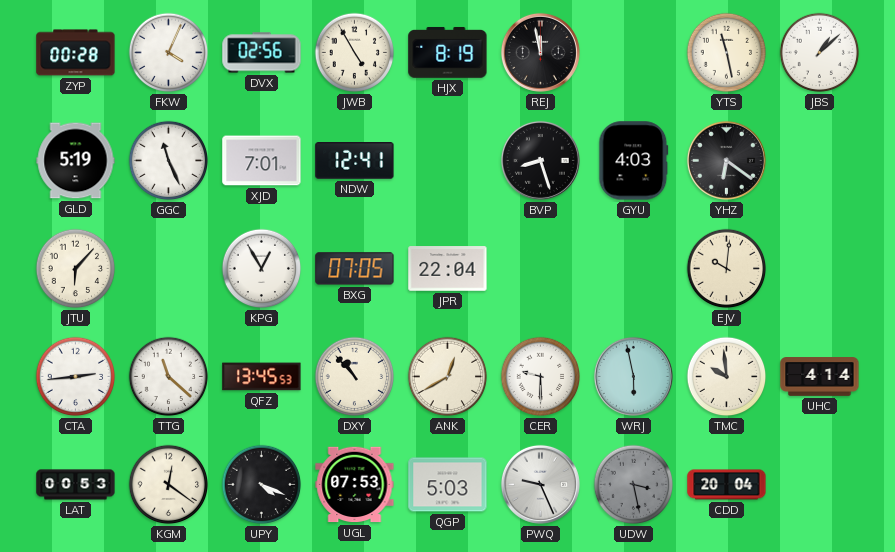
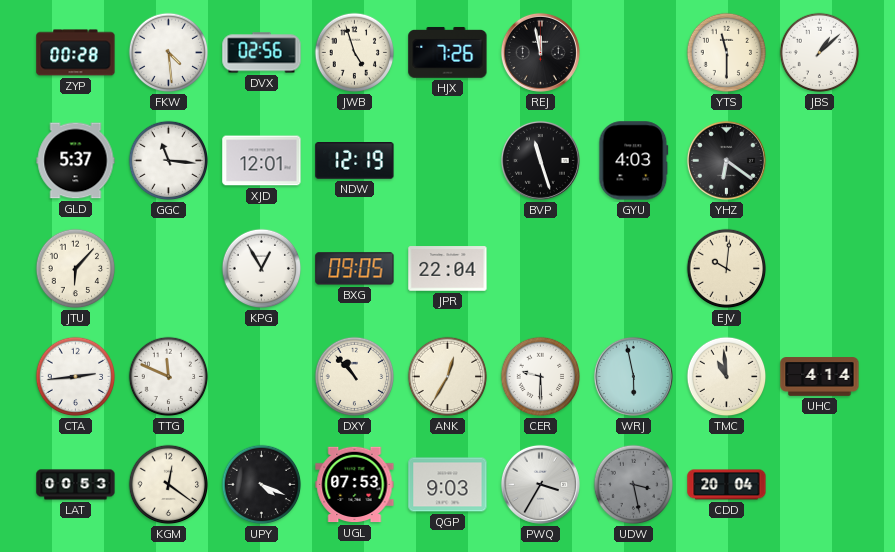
FKW: 4:04 -> 4:29 (169, 53)
JWB: 4:55 -> 4:57 (355, 53)
HJX: 8:19 -> 7:26 (448, 52)
YTS: 11:28 -> 11:30 (727, 53)
GLD: 5:19 -> 5:37 (76, 161)
GGC: 11:26 -> 11:16 (169, 161)
XJD: 7:01 -> 12:01 (262, 161)
NDW: 12:41 -> 12:19 (355, 161)
BVP: 8:27 -> 11:27 (540, 160)
BXG: 07:05 -> 09:05 (355, 269)
TTG: 11:22 -> 11:49 (169, 377)
QFZ: 13:45 -> none (262, 377)
ANK: 12:40 -> 12:35 (448, 377)
TMC: 9:59 -> 10:59 (727, 377)
QGP: 5:03 -> 9:03 (448, 485)
PWQ: 9:26 -> 3:35 (540, 484)
